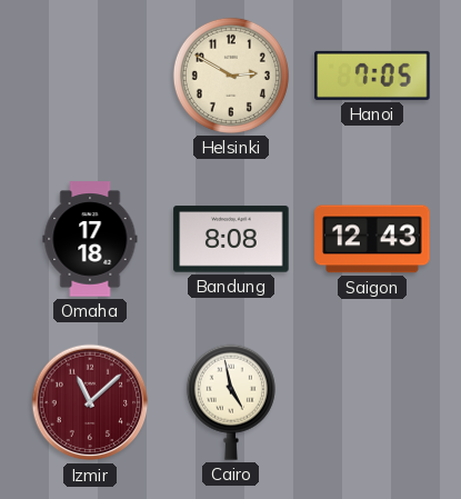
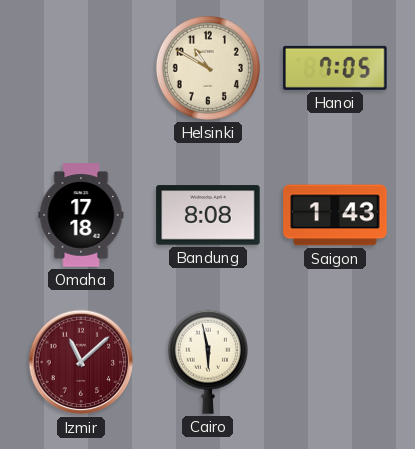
Helsinki: 2:50 -> 10:50 (208, 68)
Saigon: 12:43 -> 1:43 (335, 215)
Cairo: 4:58 -> 5:58 (208, 362)
